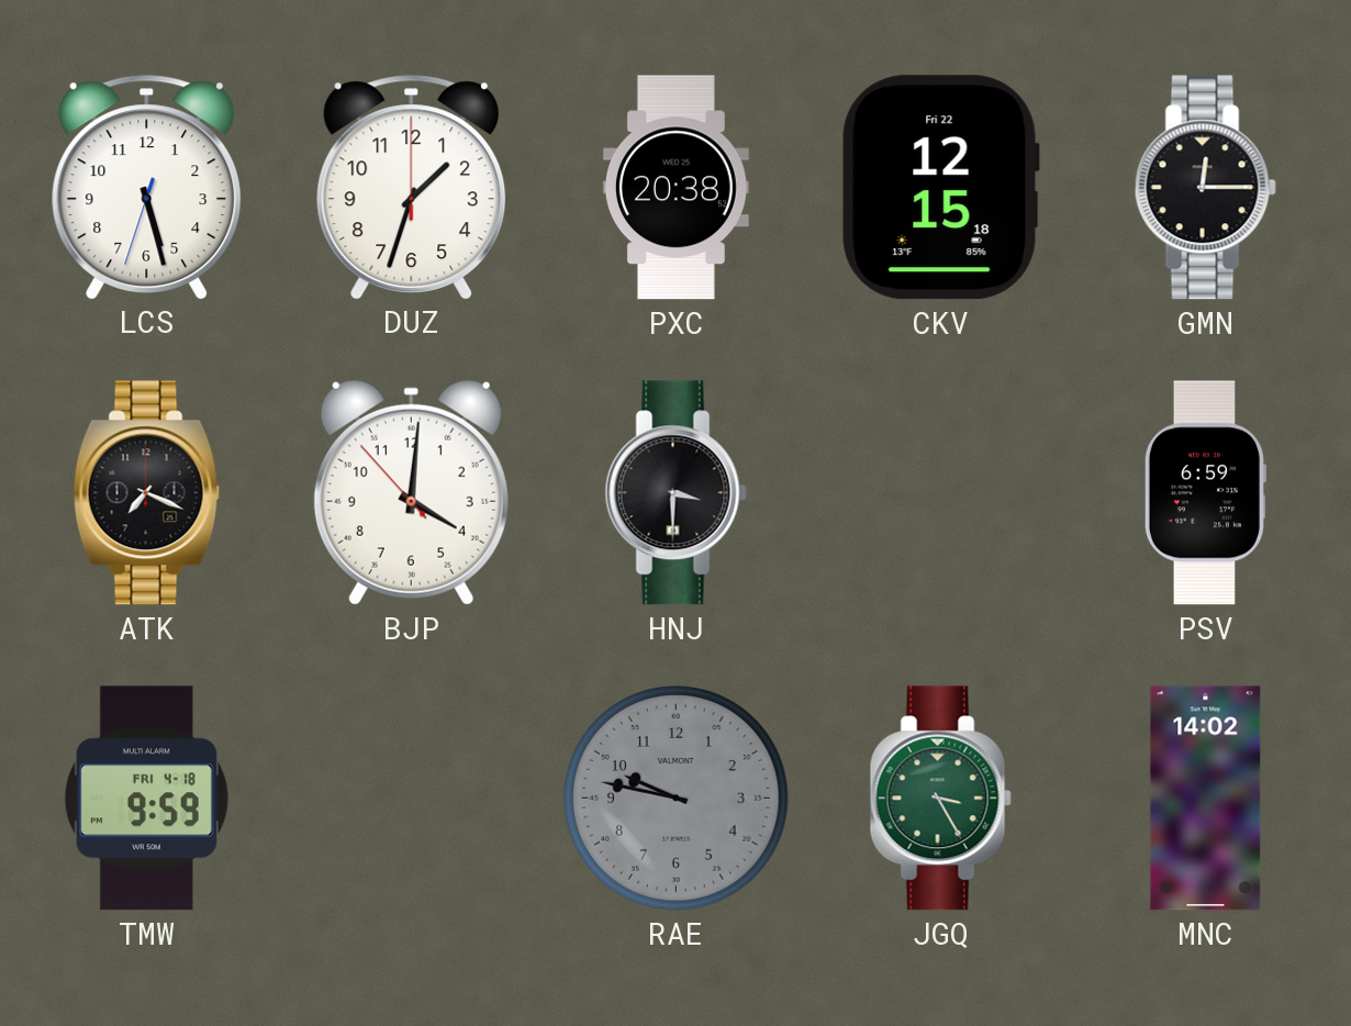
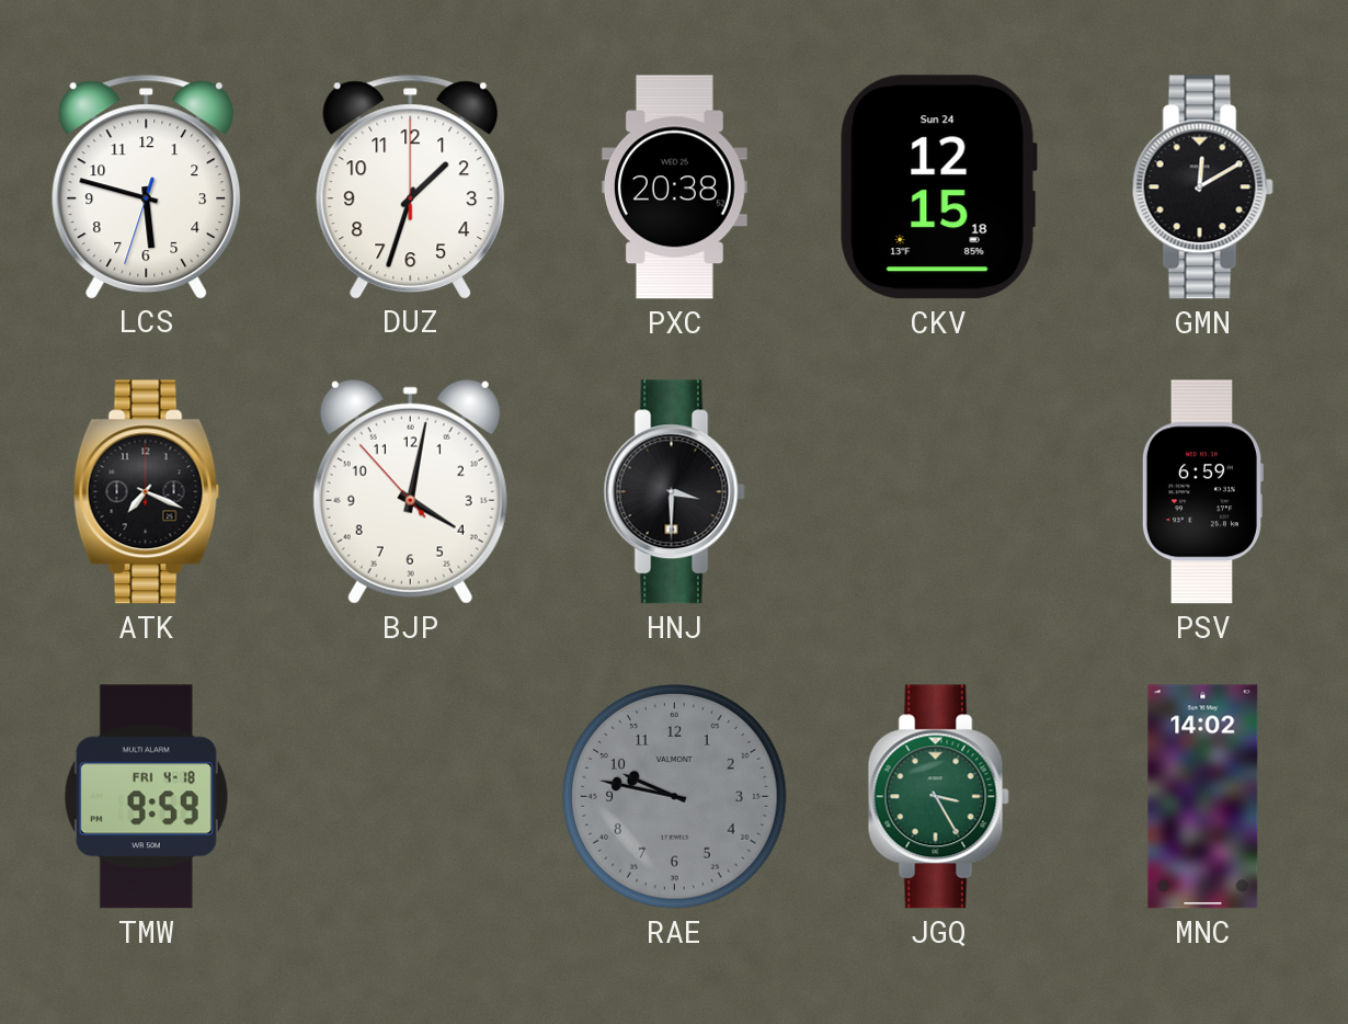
LCS: 5:27 -> 5:47 (147, 186)
CKV date: Fri 22 -> Sun 24 (938, 187)
GMN: 12:15 -> 12:10 (1202, 187)
BJP: 4:00 -> 4:01 (410, 491)
